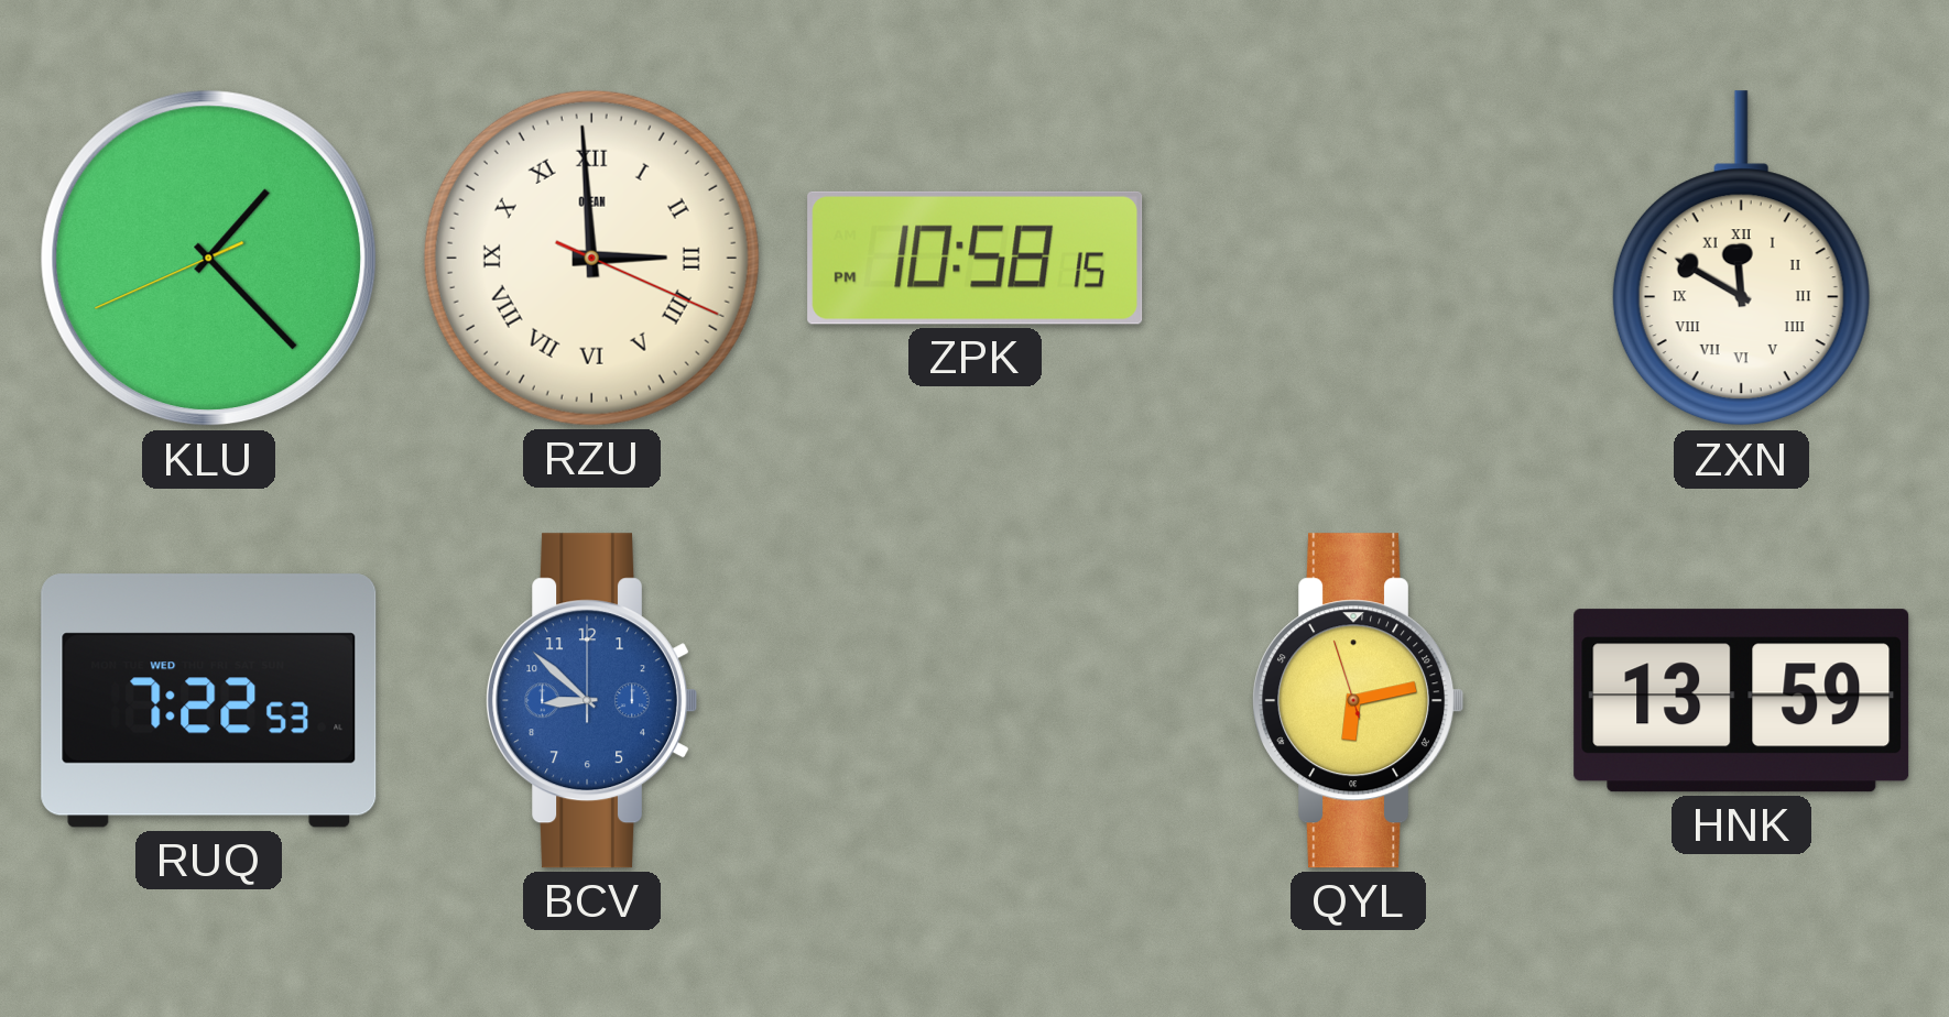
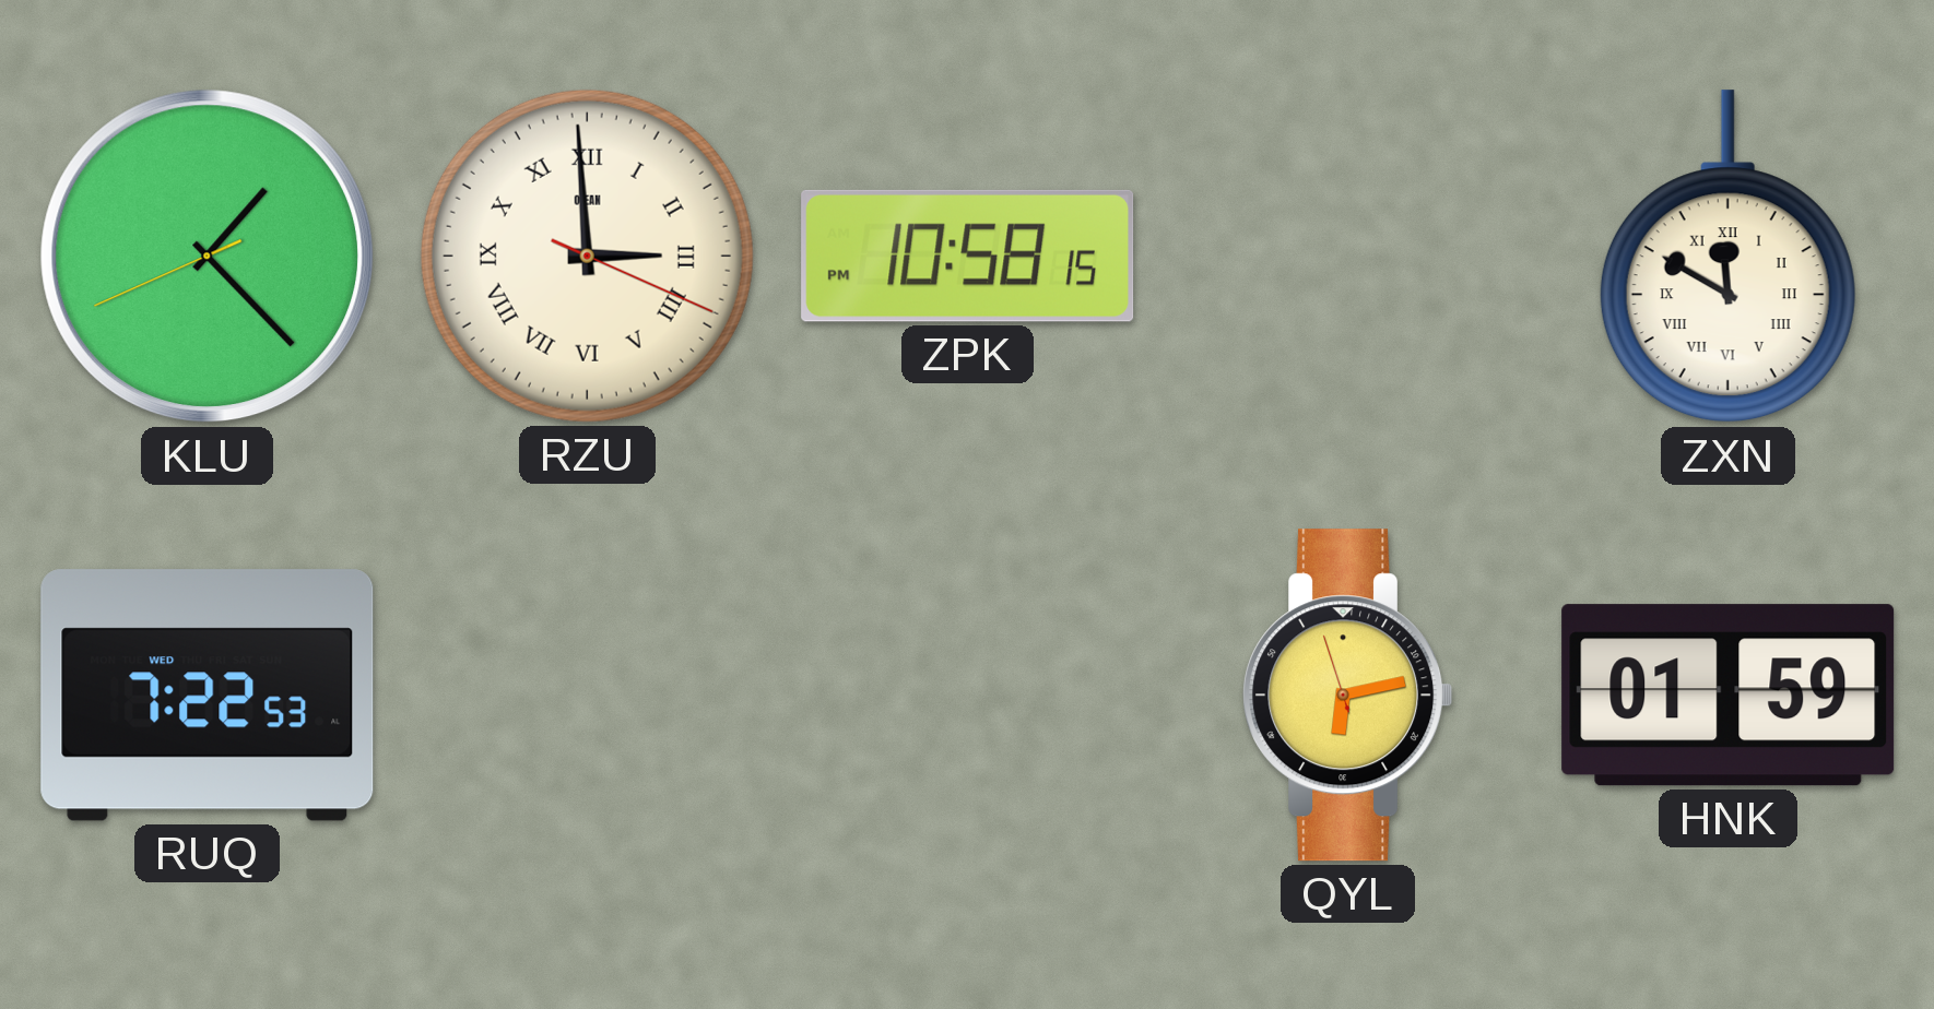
BCV: 8:52 -> none (592, 701)
HNK: 13:59 -> 01:59 (1729, 696)
